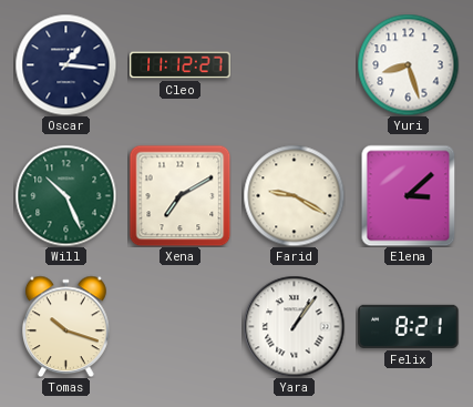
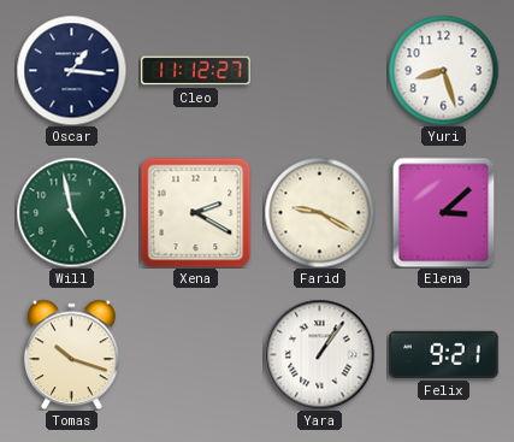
Will: 10:26 -> 4:58 (71, 212)
Xena: 7:10 -> 2:20 (195, 212)
Felix: 8:21 -> 9:21 (444, 354)
